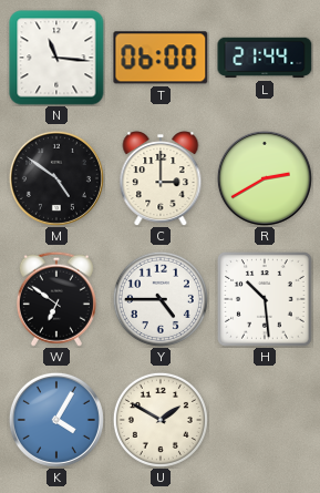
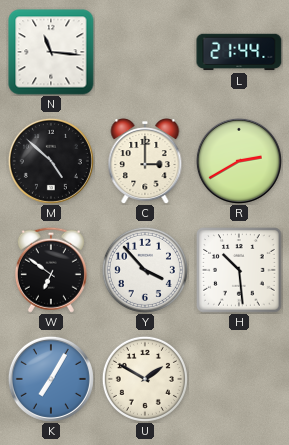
T: 06:00 -> none (161, 58)
M: 4:51 -> 4:52 (51, 161)
Y: 4:45 -> 3:53 (145, 270)
K: 4:05 -> 7:05 (51, 379)
